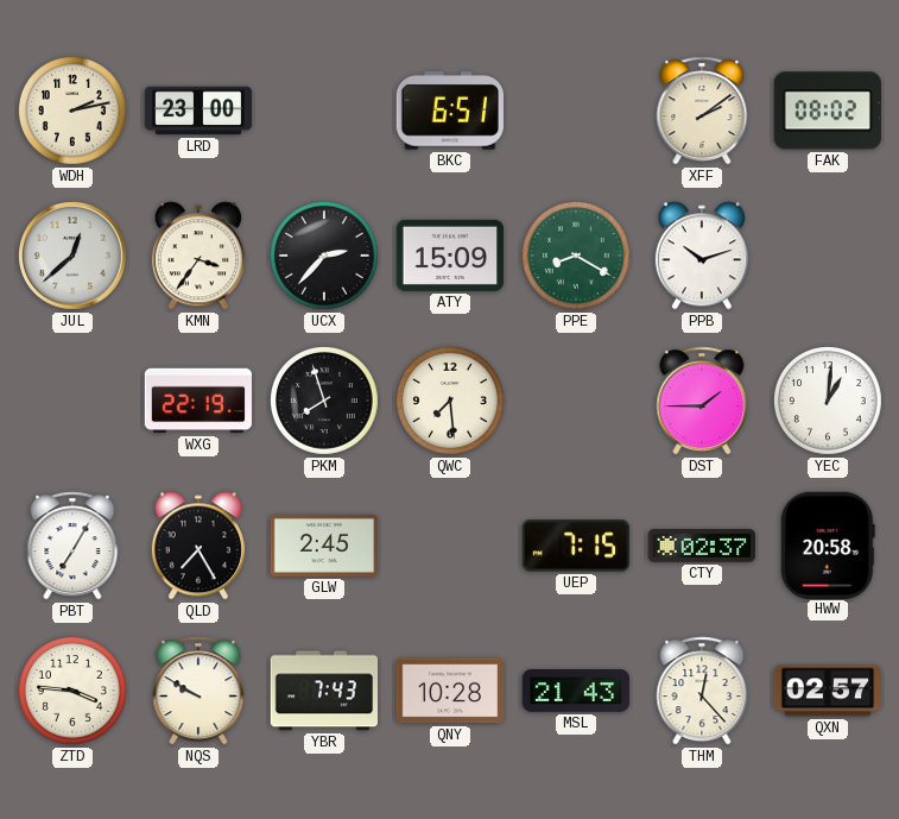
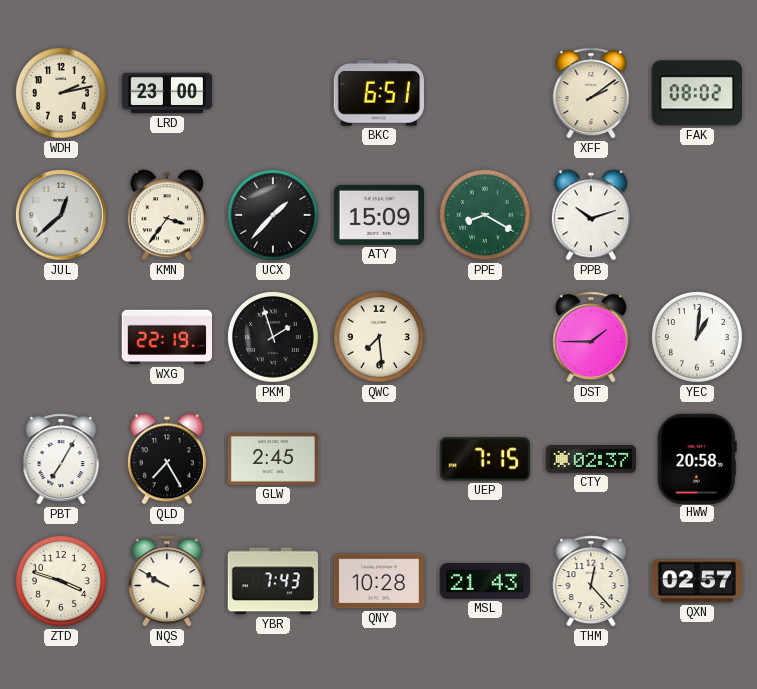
UCX: 2:37 -> 1:37 (273, 215)
PKM: 7:57 -> 1:57 (273, 337)
ZTD: 3:46 -> 3:48 (61, 581)
